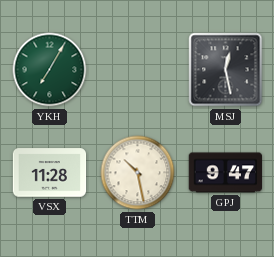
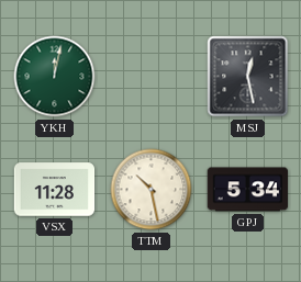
YKH: 7:05 -> 12:02 (55, 77)
GPJ: 9:47 -> 5:34 (248, 190)
